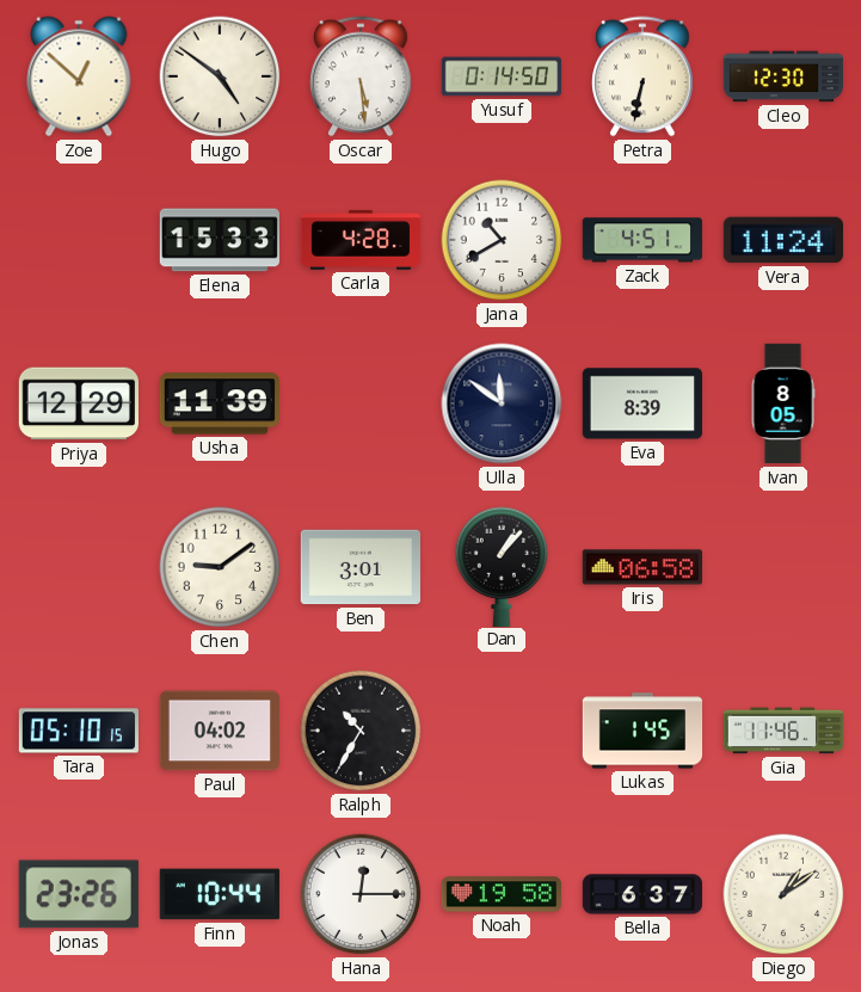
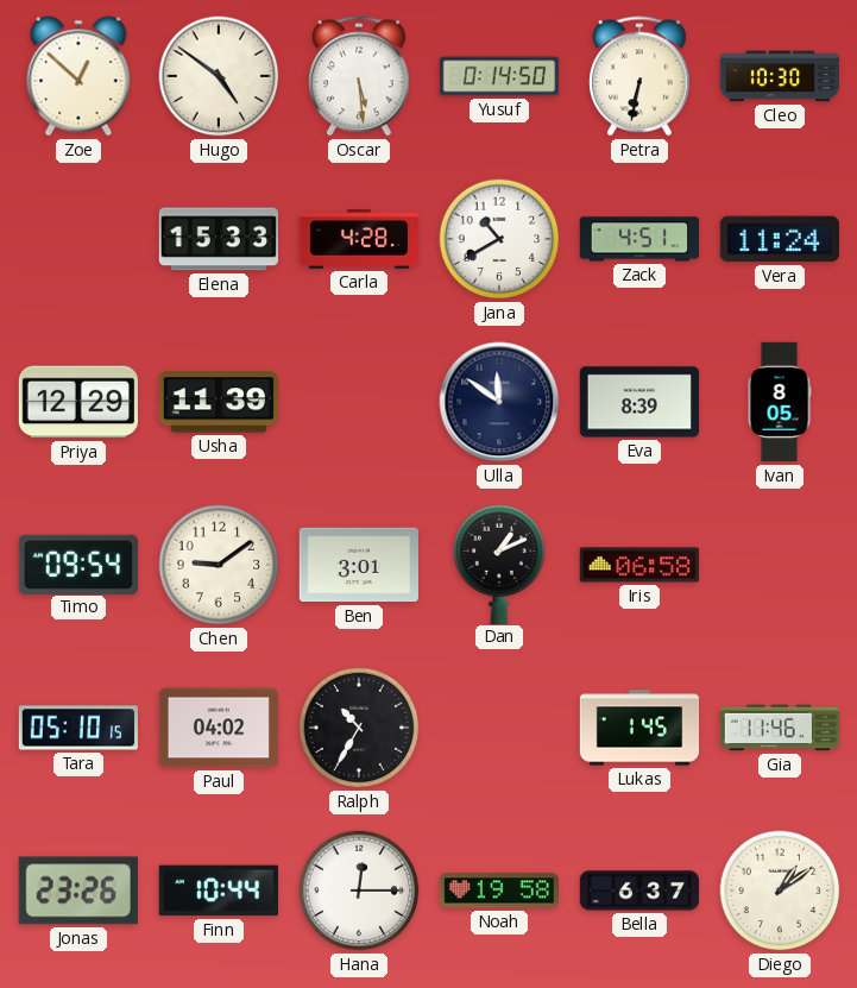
Cleo: 12:30 -> 10:30 (779, 76)
Timo: none -> 09:54 (77, 564)
Dan: 1:07 -> 1:11 (499, 564)
